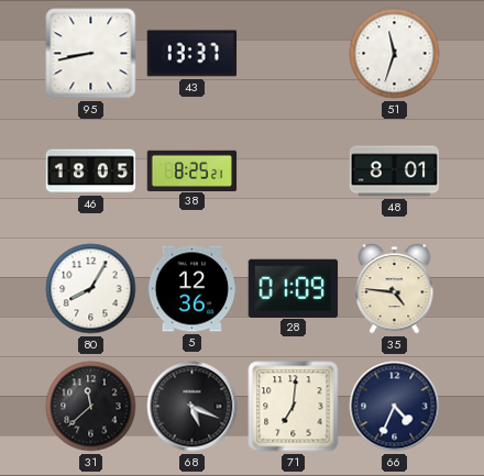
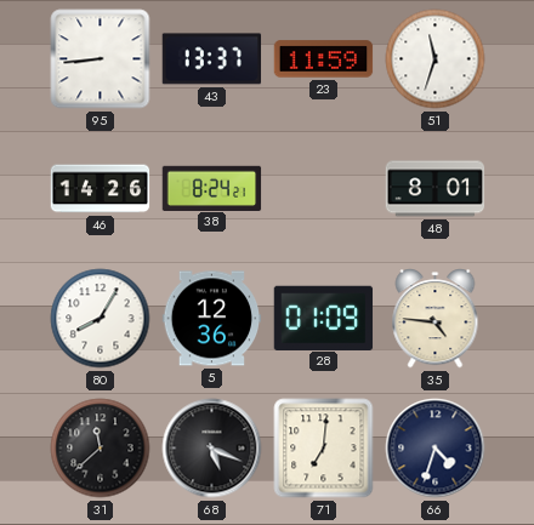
95: 8:43 -> 8:44 (101, 59)
23: none -> 11:59 (324, 59)
46: 18:05 -> 14:26 (101, 189)
38: 8:25 -> 8:24 (212, 188)
66: 4:34 -> 4:33 (436, 449)
